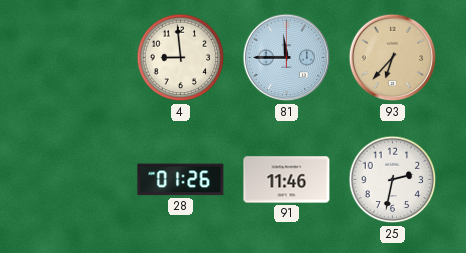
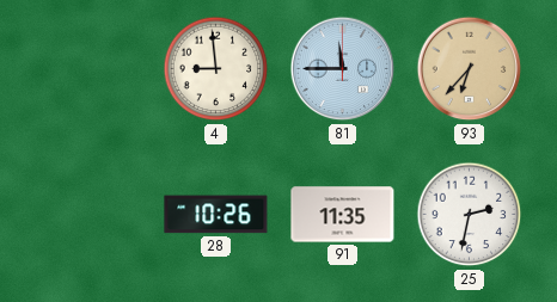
28: 01:26 -> 10:26 (216, 215)
91: 11:46 -> 11:35 (343, 215)
